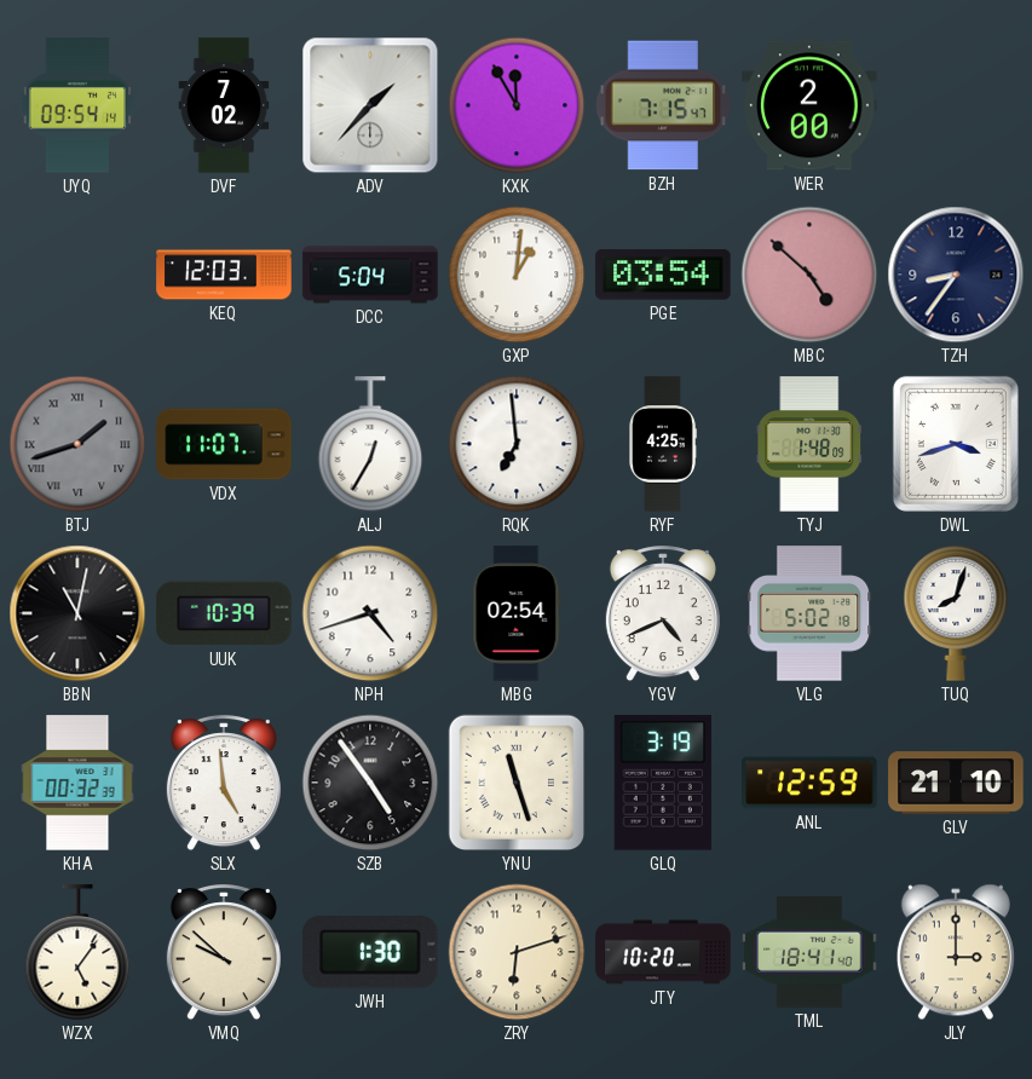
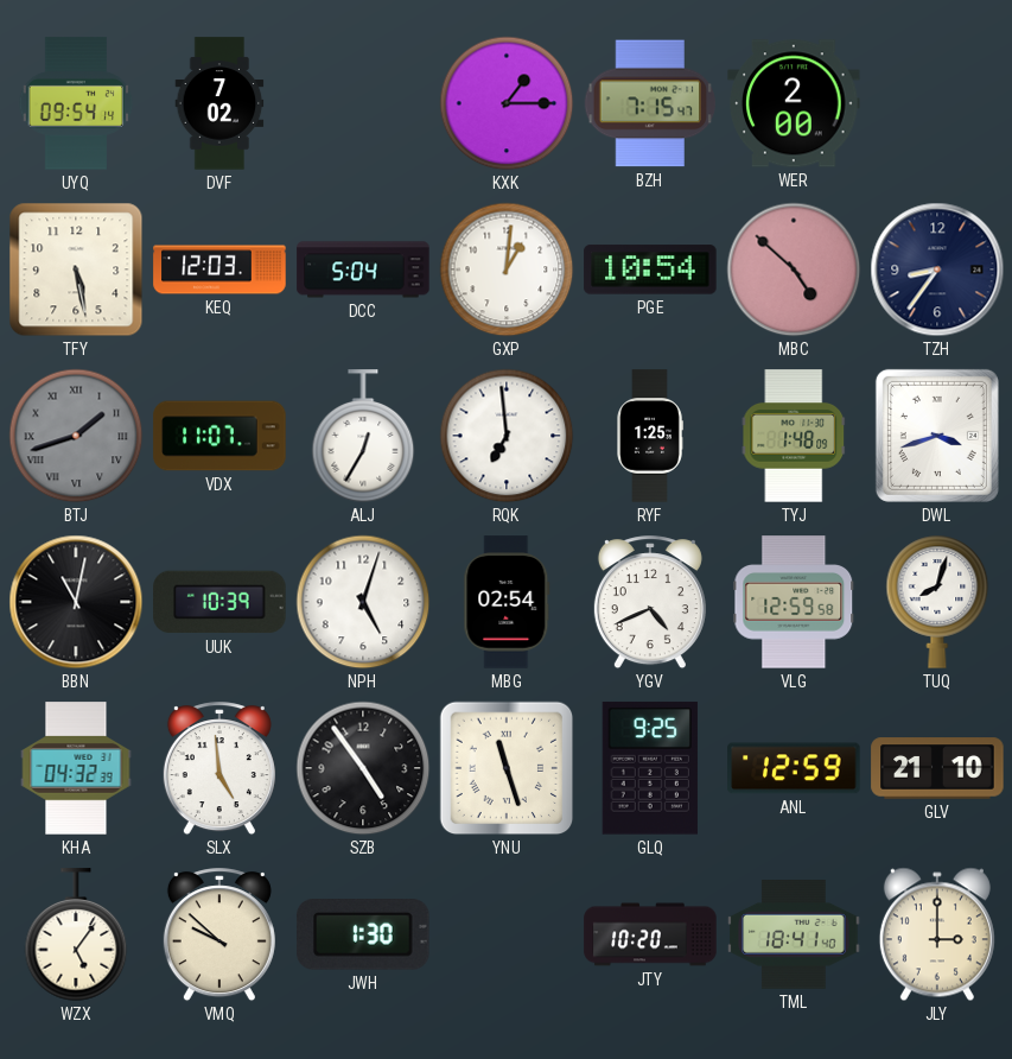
ADV: 1:37 -> none (370, 105)
KXK: 11:55 -> 1:15 (507, 103)
TFY: none -> 5:28 (76, 269)
PGE: 03:54 -> 10:54 (650, 269)
RYF: 4:25 -> 1:25 (650, 436)
NPH: 4:42 -> 5:03 (363, 602)
VLG: 5:02 -> 12:59 (794, 602)
KHA: 00:32 -> 04:32 (76, 768)
GLQ: 3:19 -> 9:25 (650, 768)
ZRY: 6:12 -> none (517, 952)
